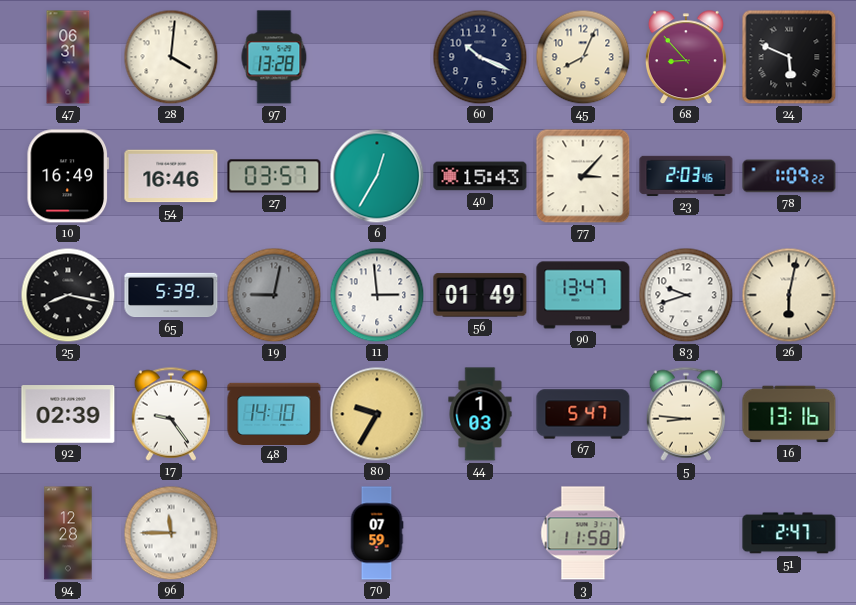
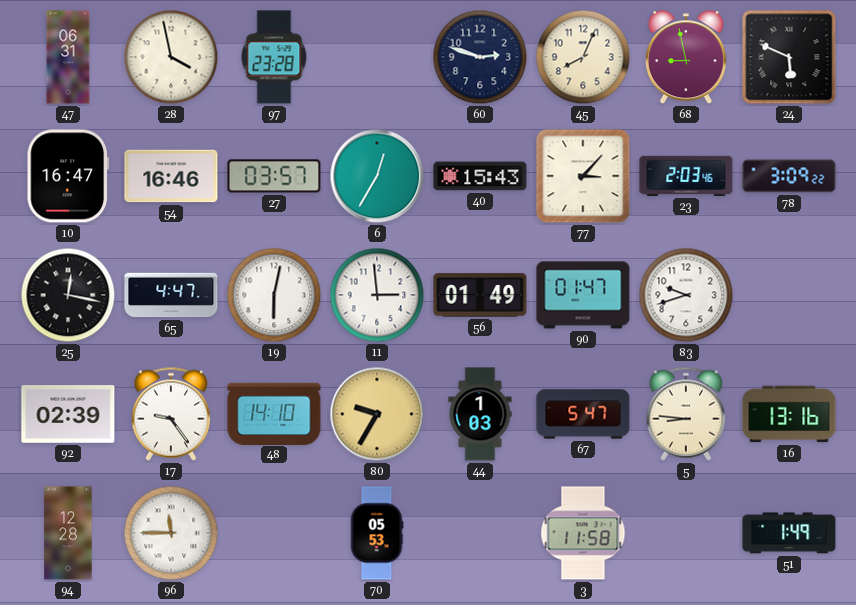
28: 4:01 -> 3:58 (171, 57)
97: 13:28 -> 23:28 (274, 57)
60: 10:19 -> 2:48 (480, 57)
68: 8:53 -> 8:58 (686, 58)
10: 16:49 -> 16:47 (68, 176)
78: 1:09 -> 3:09 (789, 176)
25: 8:17 -> 12:17 (68, 295)
65: 5:39 -> 4:47 (171, 295)
19: 9:02 -> 6:02 (274, 295)
19 dial: grey -> white (274, 295)
90: 13:47 -> 01:47 (583, 295)
26: 6:02 -> none (789, 295)
70: 07:59 -> 05:53 (377, 533)
51: 2:47 -> 1:49 (789, 533)
